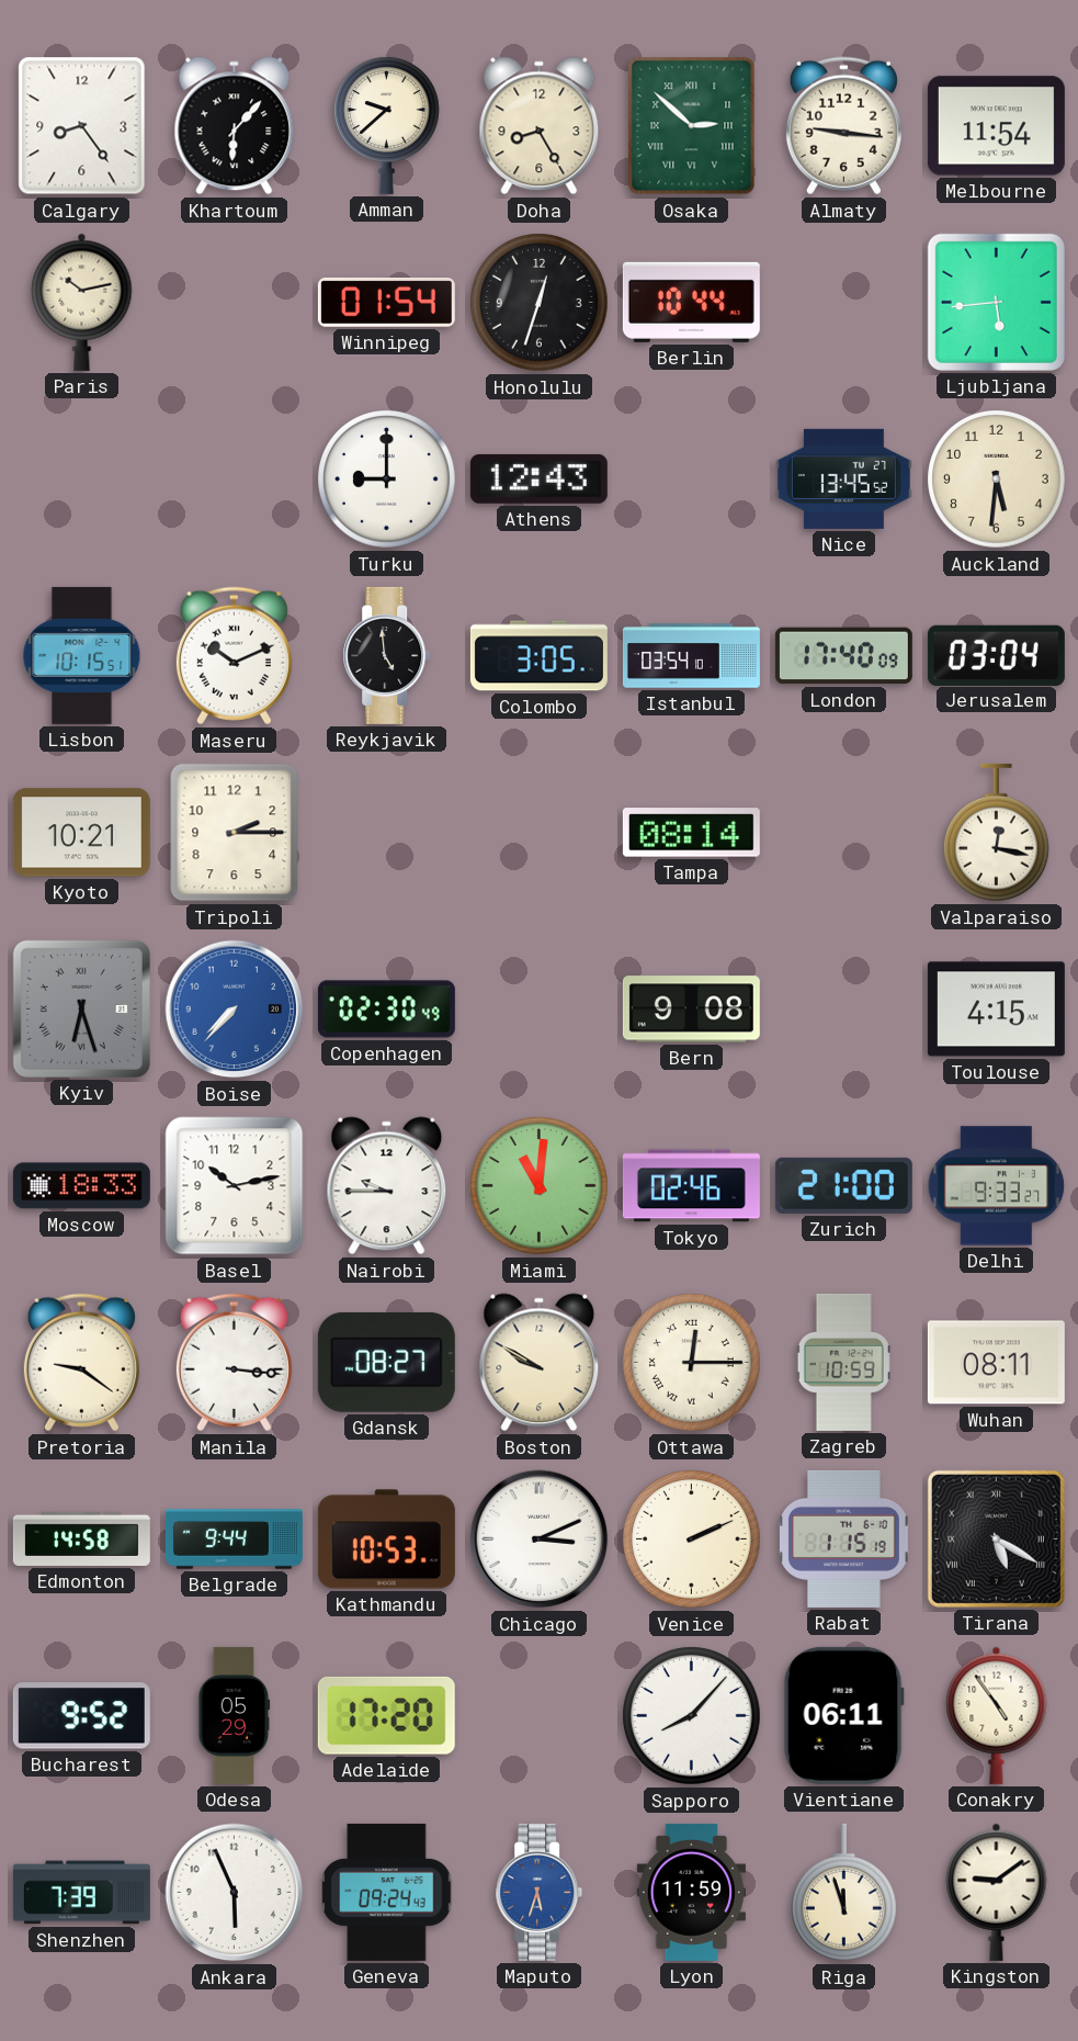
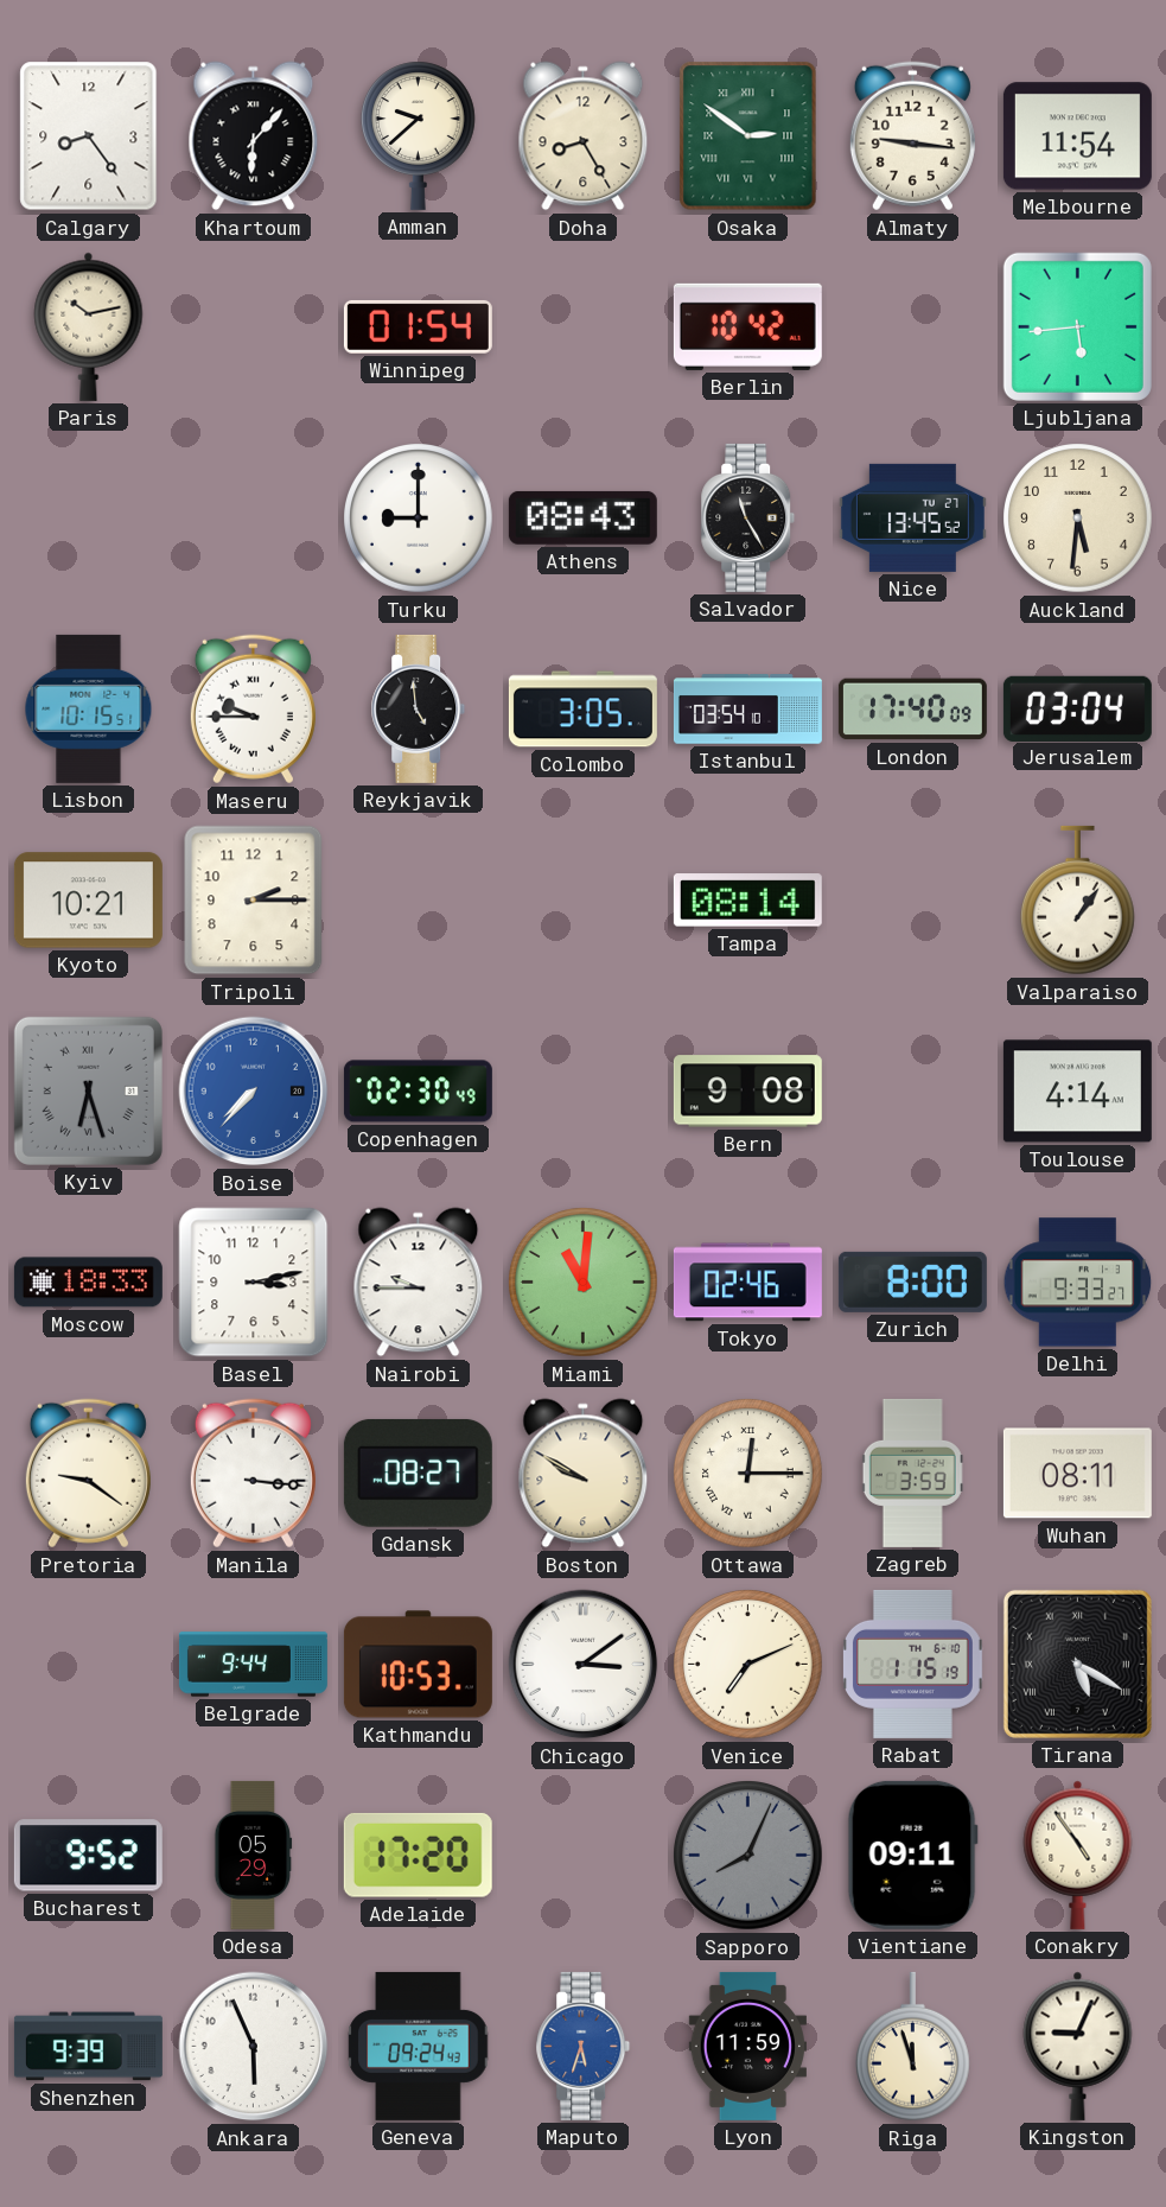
Osaka: 2:52 -> 2:51 (748, 136)
Honolulu: 12:33 -> none (540, 303)
Berlin: 10:44 -> 10:42 (747, 326)
Athens: 12:43 -> 08:43 (582, 517)
Salvador: none -> 11:25 (748, 517)
Maseru: 10:11 -> 9:45 (253, 710)
Valparaiso: 12:17 -> 1:06 (1078, 901)
Toulouse: 4:15 -> 4:14 (1077, 1092)
Basel: 10:13 -> 3:13 (254, 1283)
Zurich: 21:00 -> 8:00 (912, 1281)
Zagreb: 10:59 -> 3:59 (912, 1473)
Edmonton: 14:58 -> none (81, 1538)
Chicago: 3:11 -> 3:09 (584, 1665)
Venice: 2:11 -> 7:11 (748, 1665)
Sapporo: 8:07 -> 8:04 (748, 1856)
Sapporo dial: white -> grey (748, 1856)
Vientiane: 06:11 -> 09:11 (912, 1855)
Shenzhen: 7:39 -> 9:39 (88, 2047)
Kingston: 9:09 -> 9:04 (1078, 2046)
